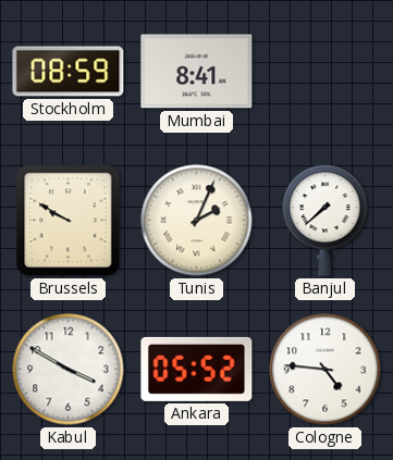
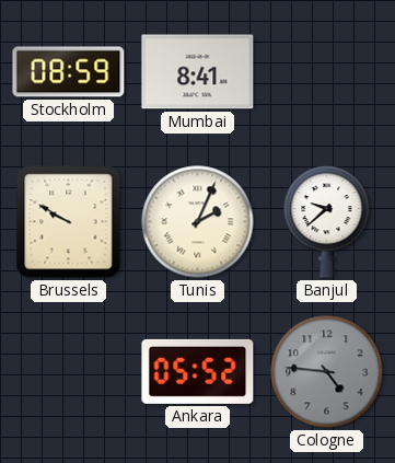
Banjul: 7:38 -> 9:38 (327, 222)
Kabul: 3:50 -> none (69, 370)
Cologne dial: white -> grey (327, 372)
